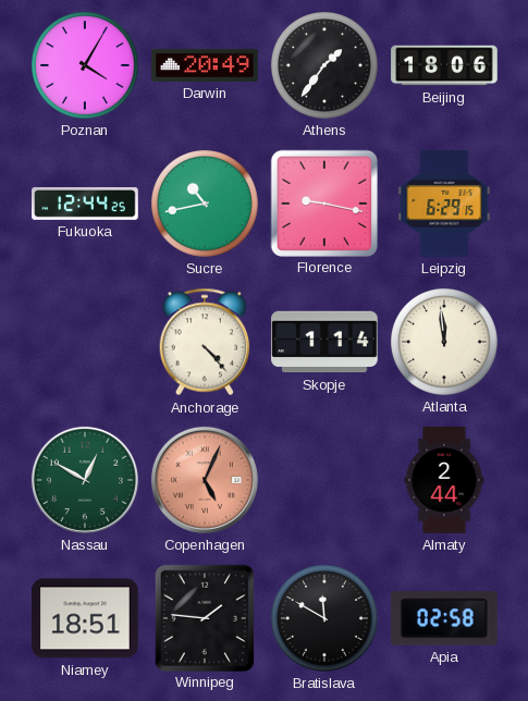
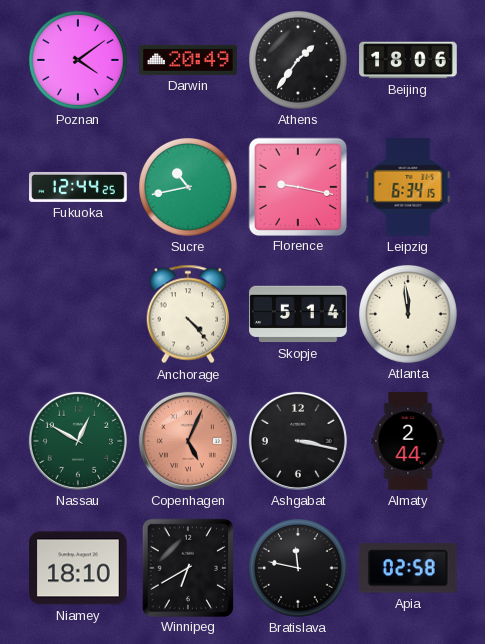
Poznan: 4:05 -> 4:09 (79, 61)
Leipzig: 6:29 -> 6:34 (408, 187)
Skopje: 1:14 -> 5:14 (298, 314)
Ashgabat: none -> 3:17 (298, 441)
Niamey: 18:51 -> 18:10 (78, 568)
Winnipeg: 1:46 -> 6:40 (187, 567)
Bratislava: 11:50 -> 11:47 (299, 569)
